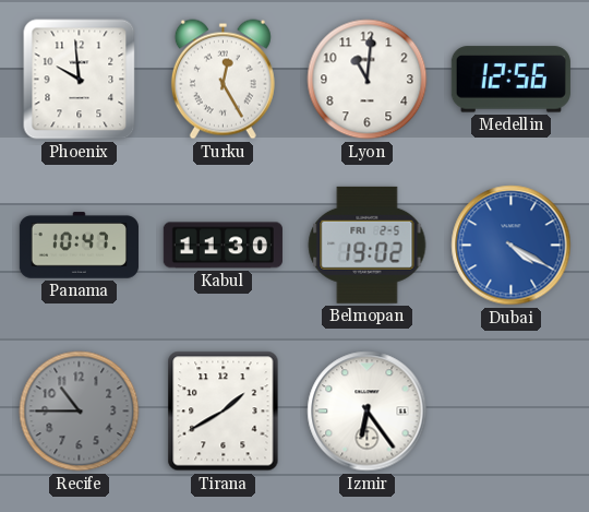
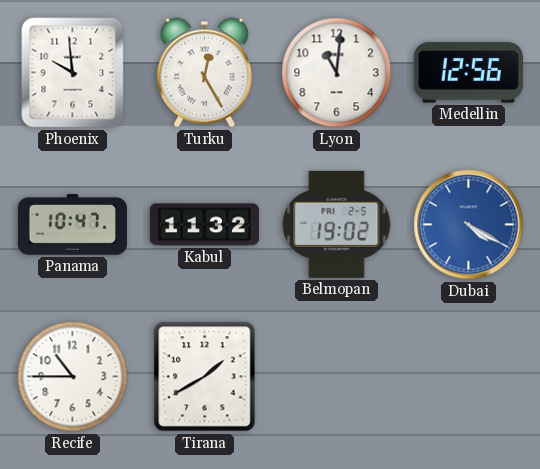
Kabul: 11:30 -> 11:32 (204, 225)
Recife dial: grey -> white (73, 377)
Izmir: 6:24 -> none (368, 412)
